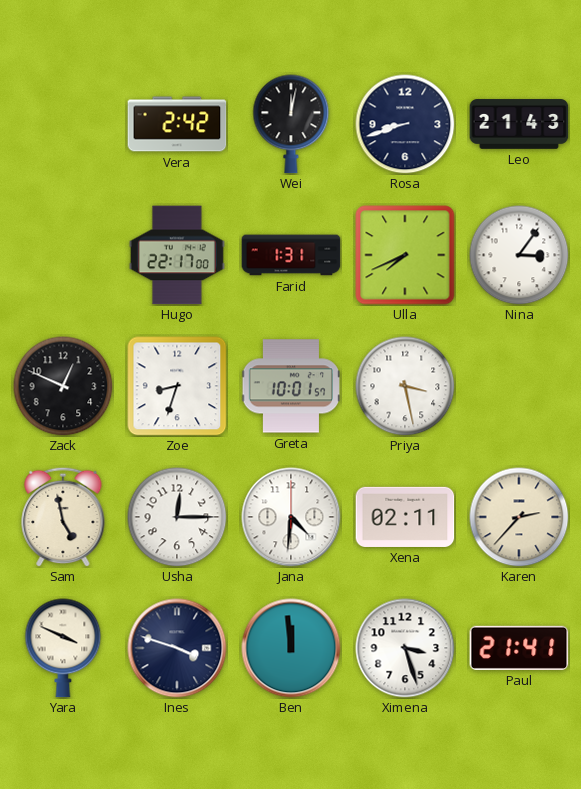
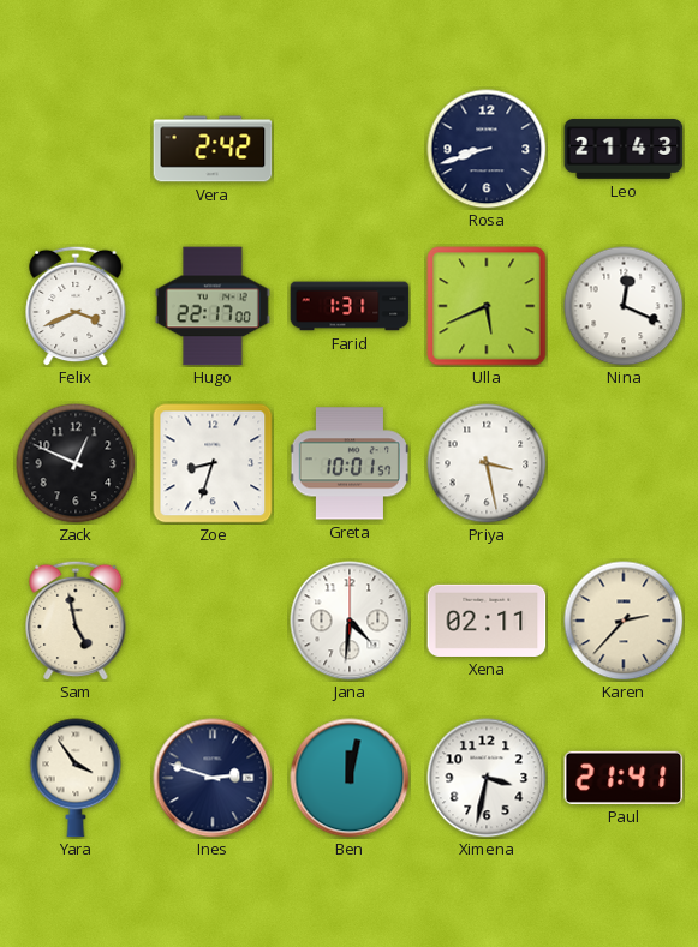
Wei: 12:02 -> none (291, 124)
Felix: none -> 3:41 (76, 306)
Ulla: 7:41 -> 5:41 (487, 306)
Nina: 3:06 -> 12:19 (624, 306)
Usha: 12:15 -> none (177, 517)
Yara: 3:49 -> 3:54 (76, 778)
Ines: 3:48 -> 2:48 (213, 778)
Ben: 11:59 -> 12:02 (350, 778)
Ximena: 3:27 -> 3:32 (487, 778)
